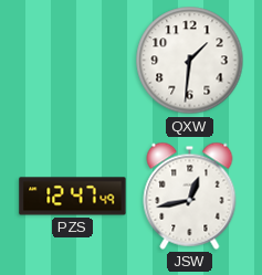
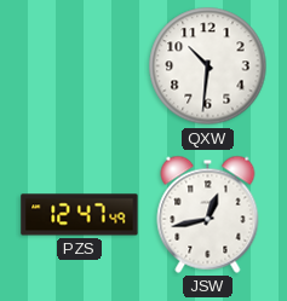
QXW: 1:31 -> 10:31 (208, 66)
